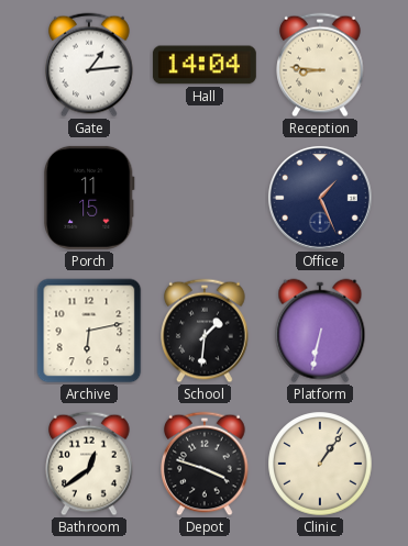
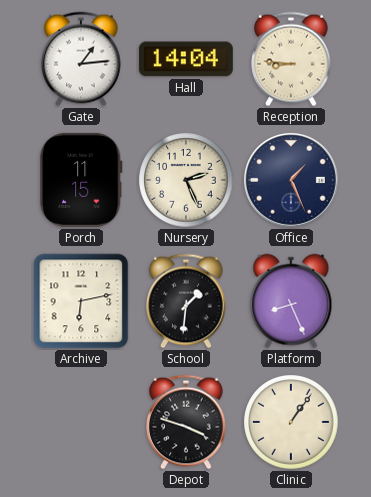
Nursery: none -> 2:26 (186, 180)
Platform: 6:32 -> 8:26 (291, 301)
Bathroom: 12:39 -> none (89, 464)
